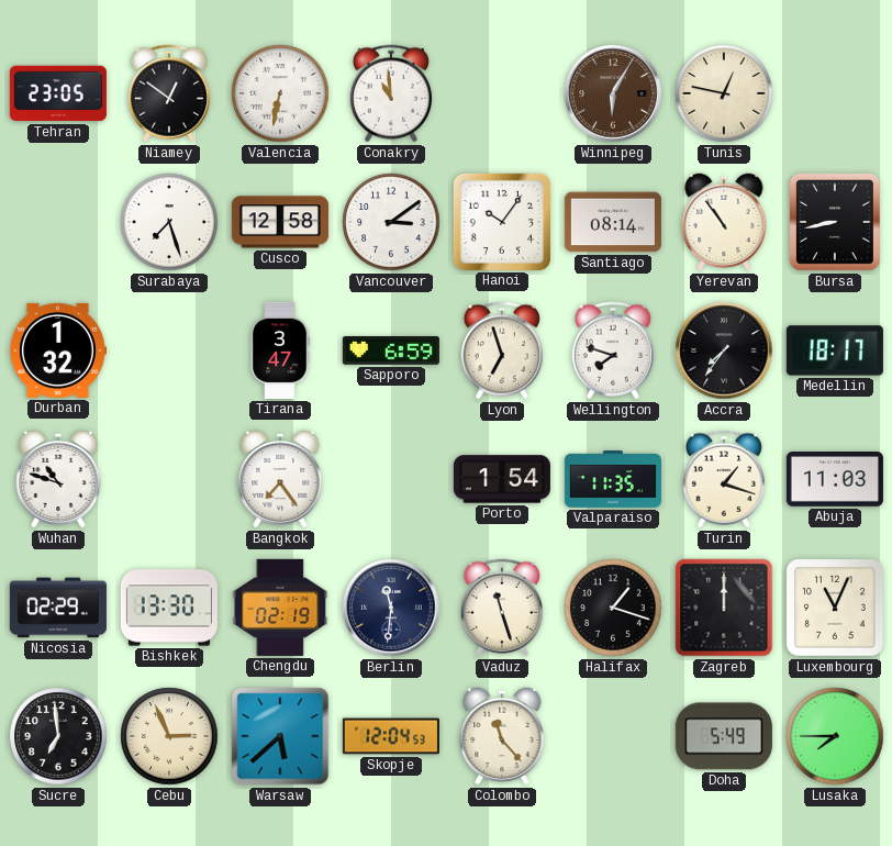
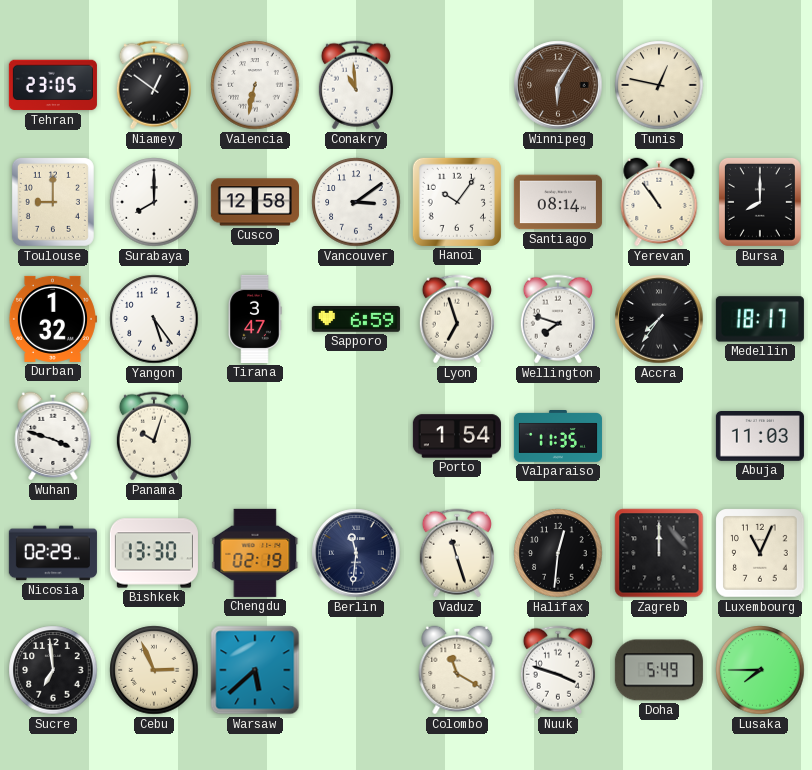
Toulouse: none -> 9:00 (53, 202)
Surabaya: 7:27 -> 8:00 (154, 202)
Bursa: 8:43 -> 8:00 (760, 202)
Yangon: none -> 5:24 (154, 319)
Wuhan: 10:48 -> 3:48 (53, 436)
Panama: none -> 10:03 (154, 436)
Bangkok: 7:24 -> none (280, 479)
Turin: 1:18 -> none (724, 479)
Halifax: 1:18 -> 12:31 (558, 553)
Skopje: 12:04 -> none (391, 736)
Colombo: 11:23 -> 11:20 (457, 670)
Nuuk: none -> 3:48 (558, 670)
